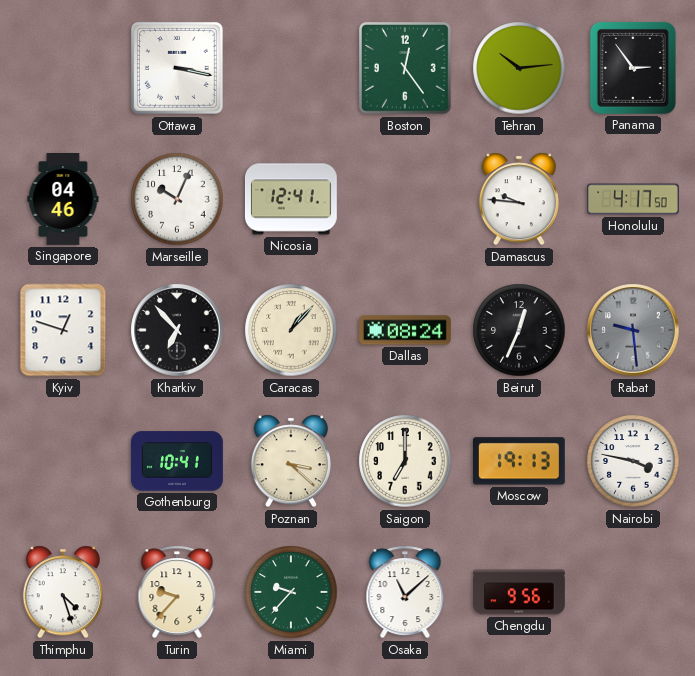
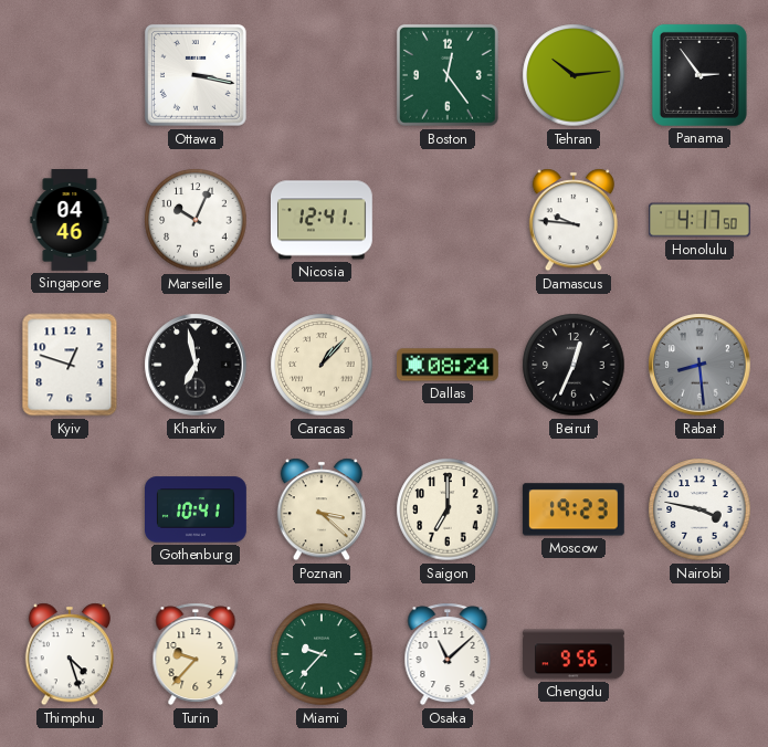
Kharkiv: 6:53 -> 6:58 (196, 365)
Rabat: 9:29 -> 8:29 (699, 365)
Moscow: 19:13 -> 19:23 (574, 509)
